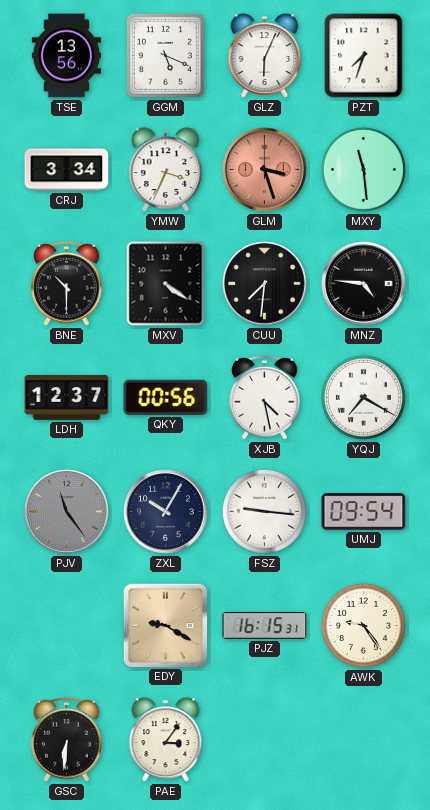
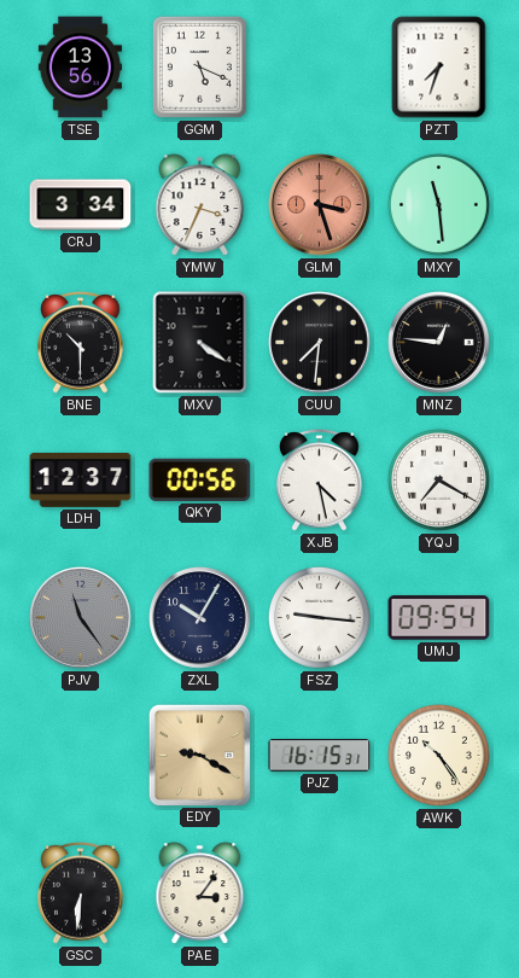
GLZ: 6:04 -> none (265, 56)
MNZ: 4:46 -> 12:46 (439, 343)
AWK: 9:24 -> 10:24 (438, 755)
